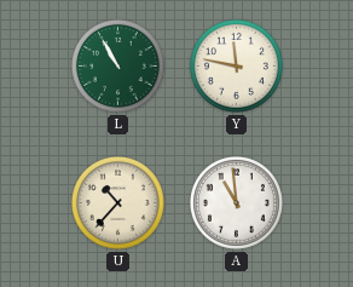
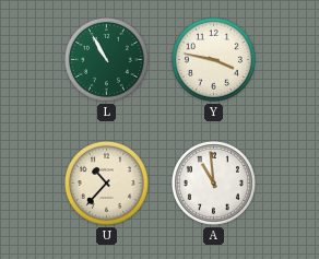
Y: 11:47 -> 3:47 (213, 59)
